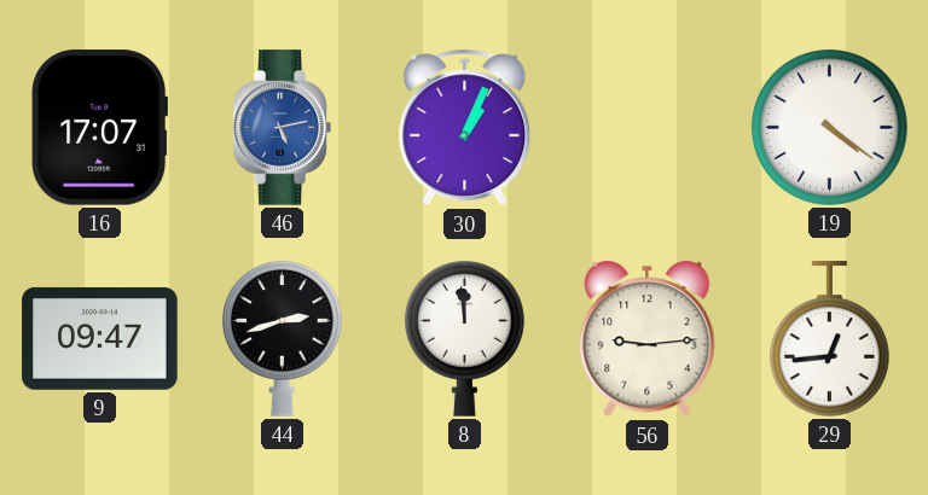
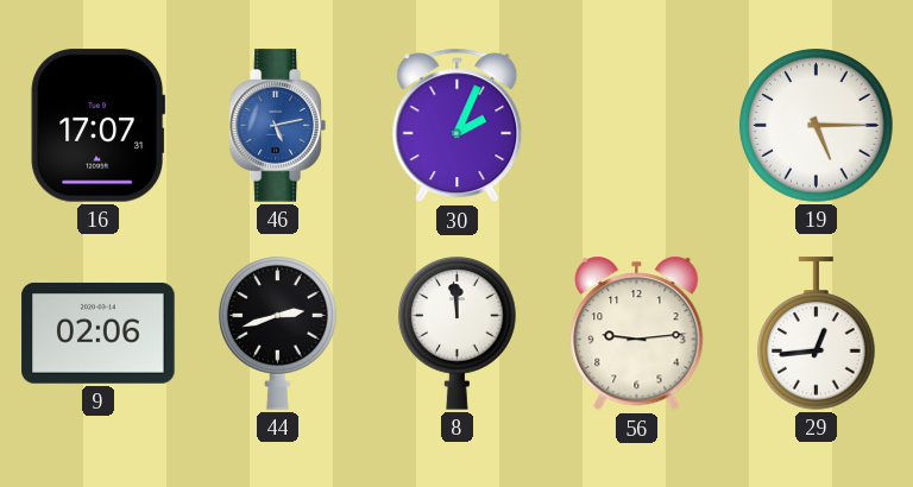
30: 1:04 -> 2:04 (458, 126)
19: 4:21 -> 5:15 (817, 126)
9: 09:47 -> 02:06 (99, 334)
